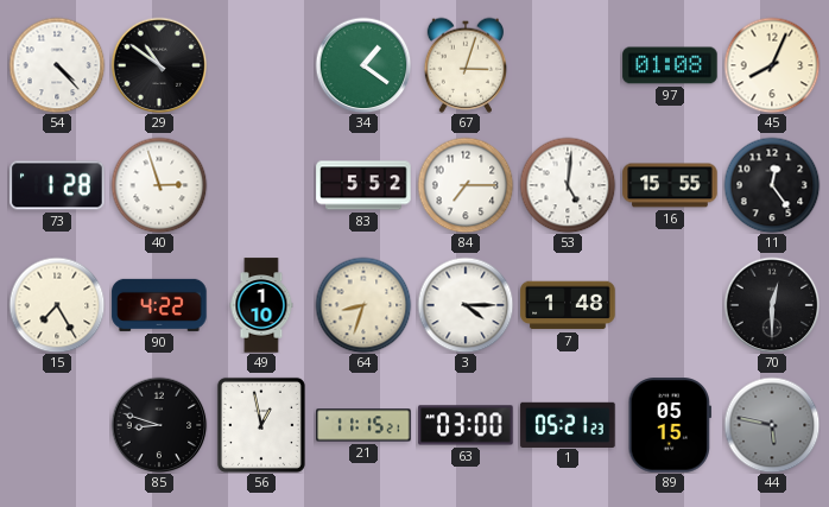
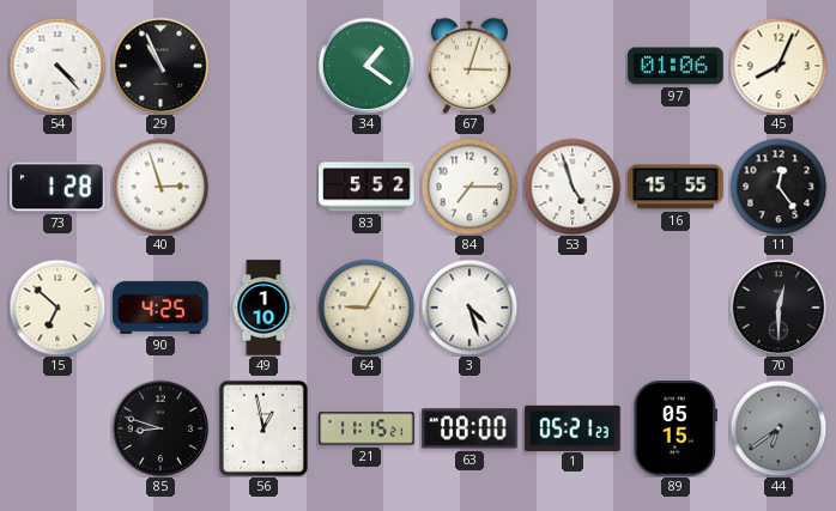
29: 10:51 -> 10:56 (160, 66)
97: 01:08 -> 01:06 (676, 66)
53: 5:01 -> 4:57 (573, 187)
15: 7:25 -> 6:52 (57, 308)
90: 4:22 -> 4:25 (160, 308)
64: 8:33 -> 9:05 (366, 308)
3: 4:15 -> 4:27 (470, 308)
7: 1:48 -> none (568, 305)
63: 03:00 -> 08:00 (470, 428)
44: 5:47 -> 6:39 (779, 428)
